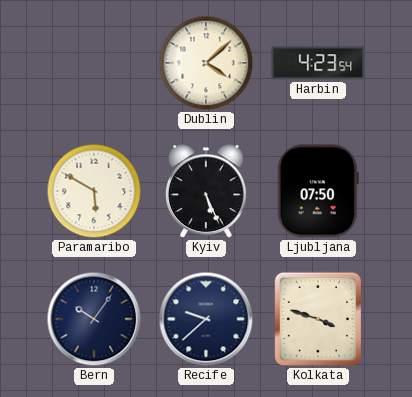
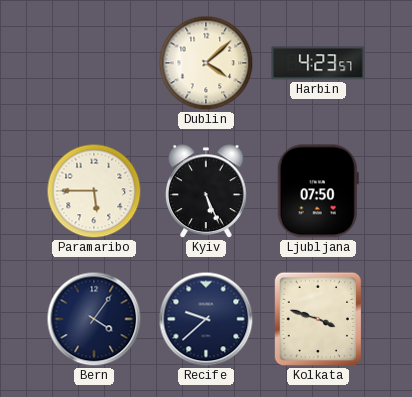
Harbin: 4:23:54 -> 4:23:57 (318, 63)
Paramaribo: 5:50 -> 5:45 (94, 191)
Bern: 10:06 -> 4:06 (94, 319)
